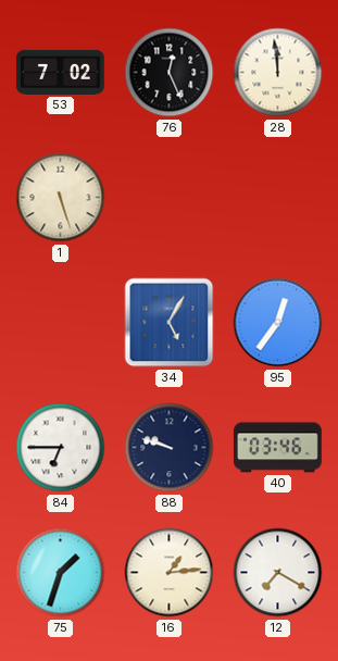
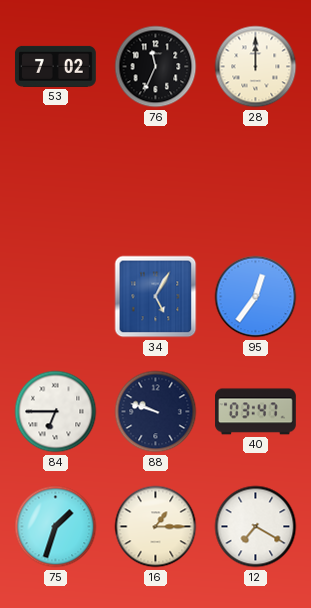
76: 12:26 -> 11:34 (156, 67)
28: 11:59 -> 12:00 (256, 67)
1: 5:27 -> none (61, 198)
40: 03:46 -> 03:47 (256, 412)
16: 1:14 -> 1:15 (156, 527)
